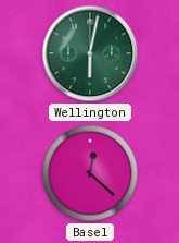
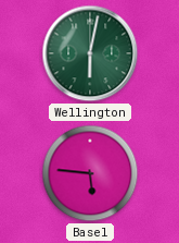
Basel: 12:22 -> 5:46 (90, 173)
